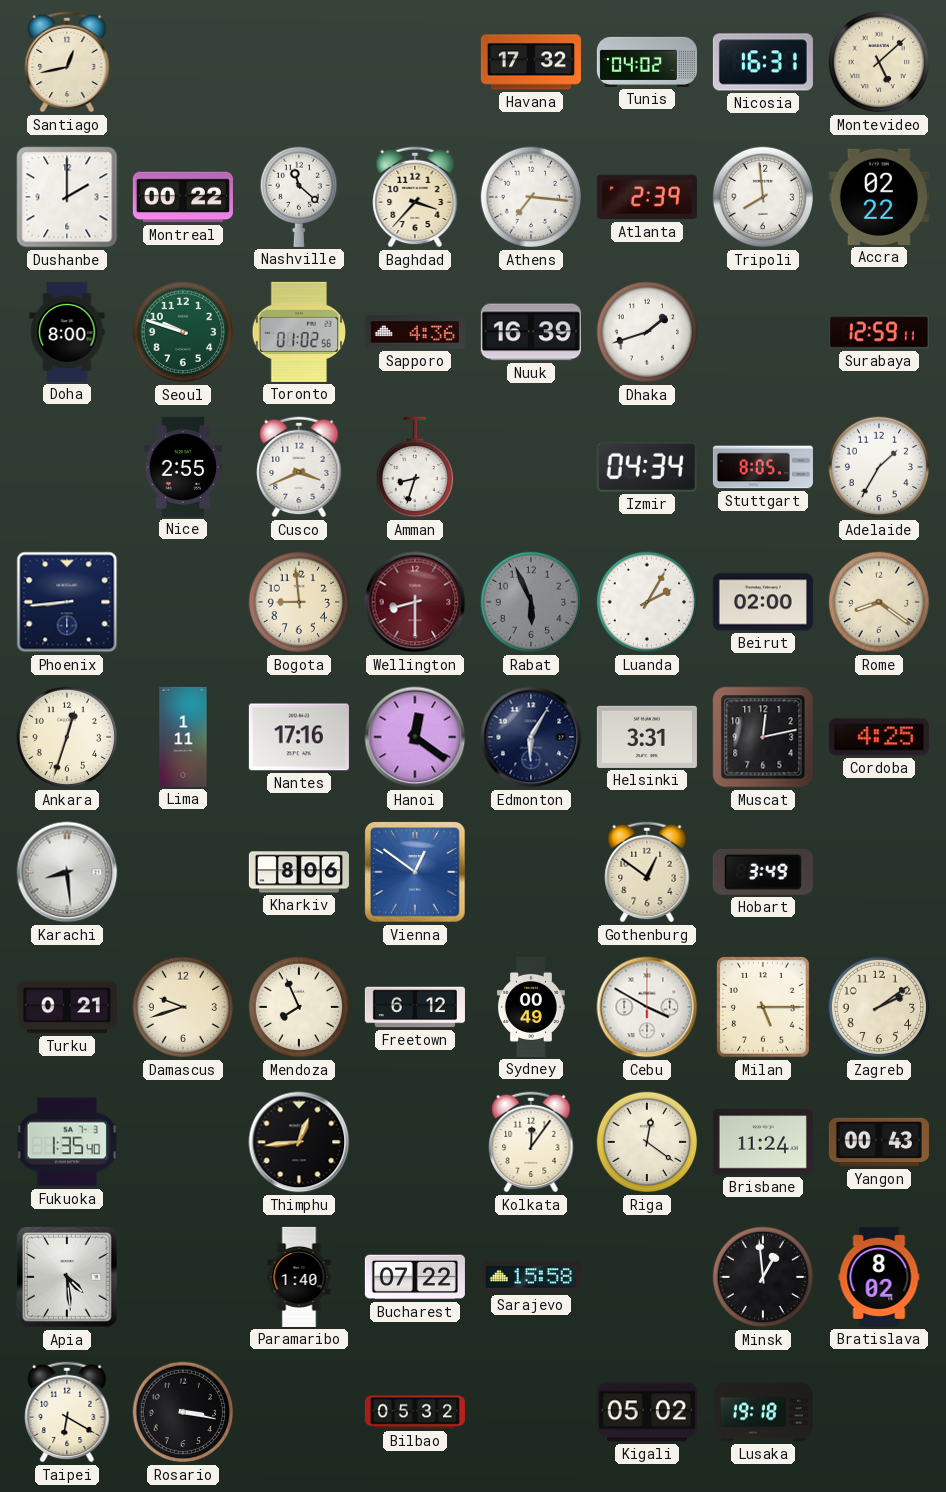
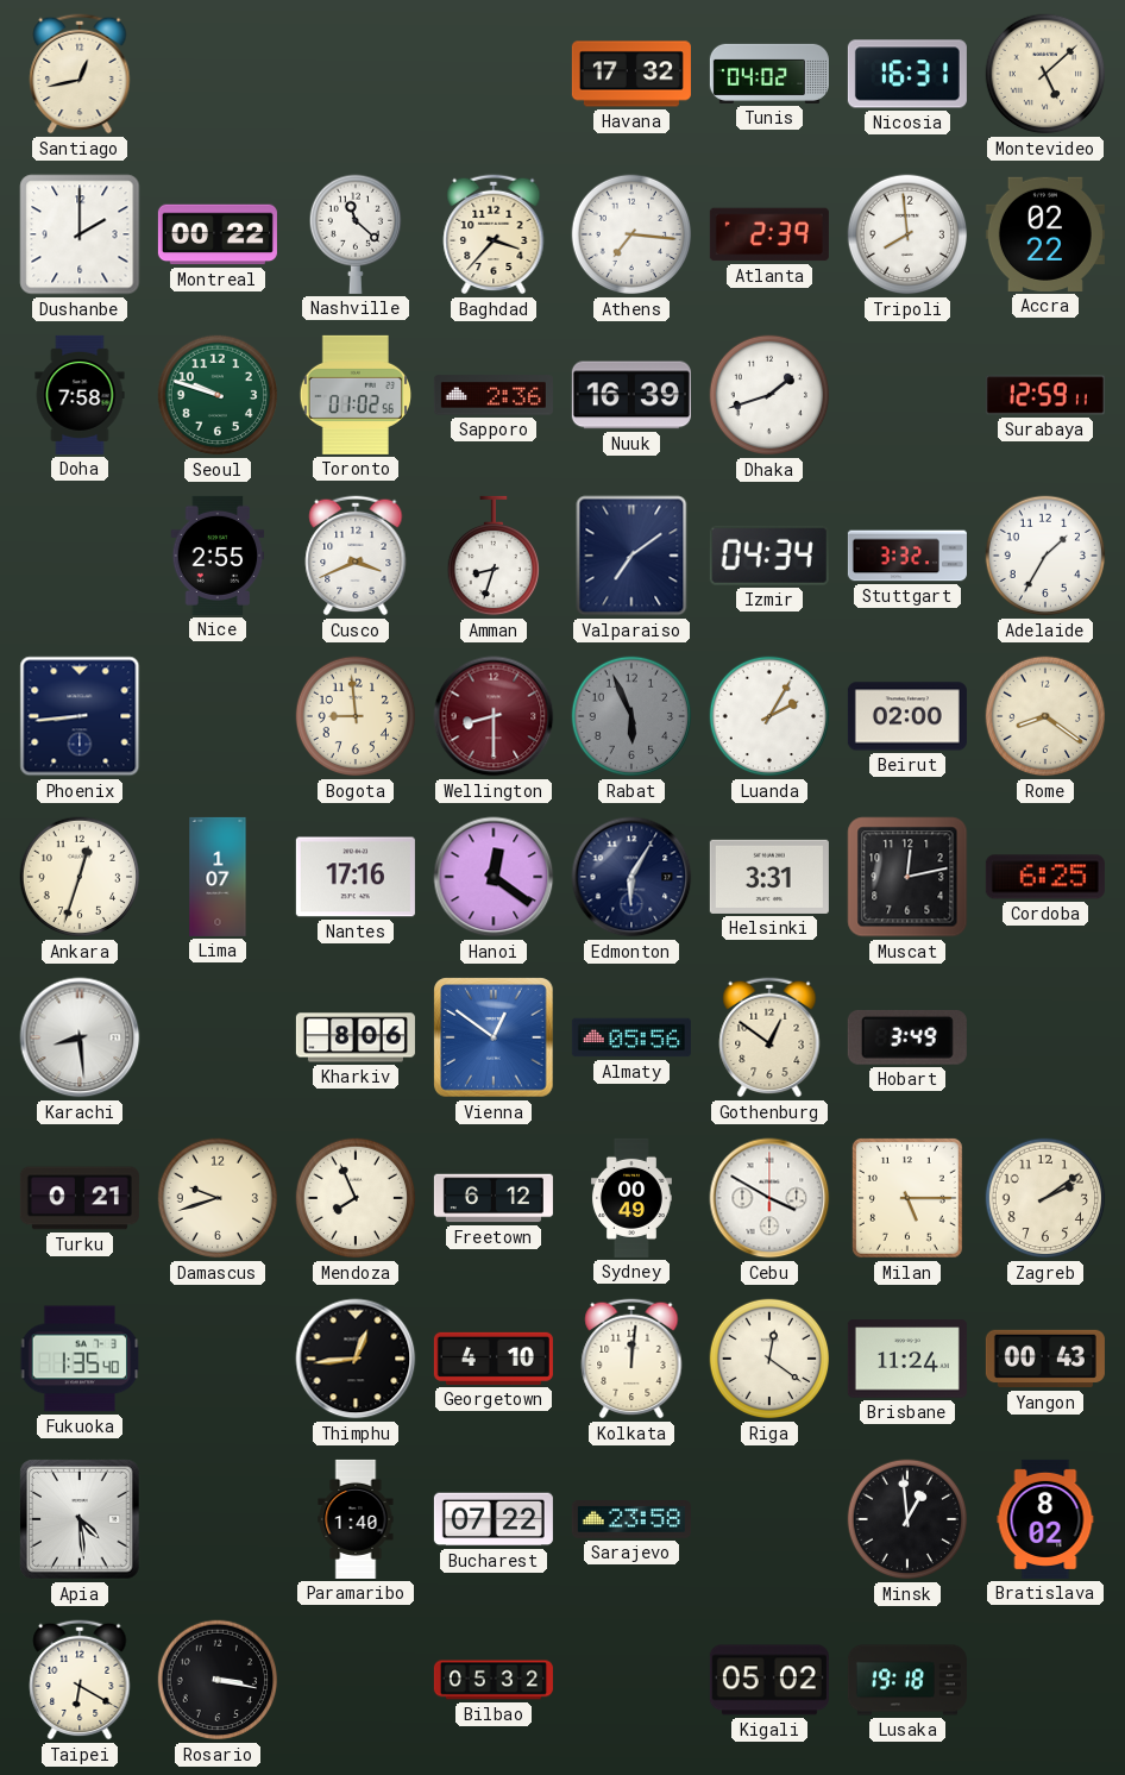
Doha: 8:00 -> 7:58 (80, 395)
Sapporo: 4:36 -> 2:36 (494, 395)
Valparaiso: none -> 7:09 (631, 556)
Stuttgart: 8:05 -> 3:32 (907, 556)
Lima: 1:11 -> 1:07 (218, 877)
Cordoba: 4:25 -> 6:25 (1045, 877)
Almaty: none -> 05:56 (631, 1037)
Georgetown: none -> 4:10 (494, 1359)
Kolkata: 12:06 -> 12:01 (631, 1359)
Sarajevo: 15:58 -> 23:58 (631, 1520)
